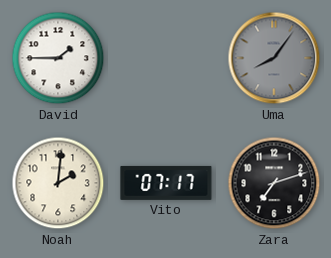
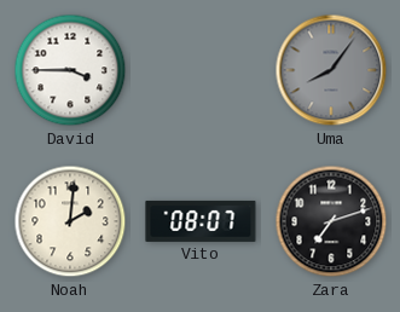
David: 1:45 -> 3:45 (70, 70)
Vito: 07:17 -> 08:07 (201, 221)
